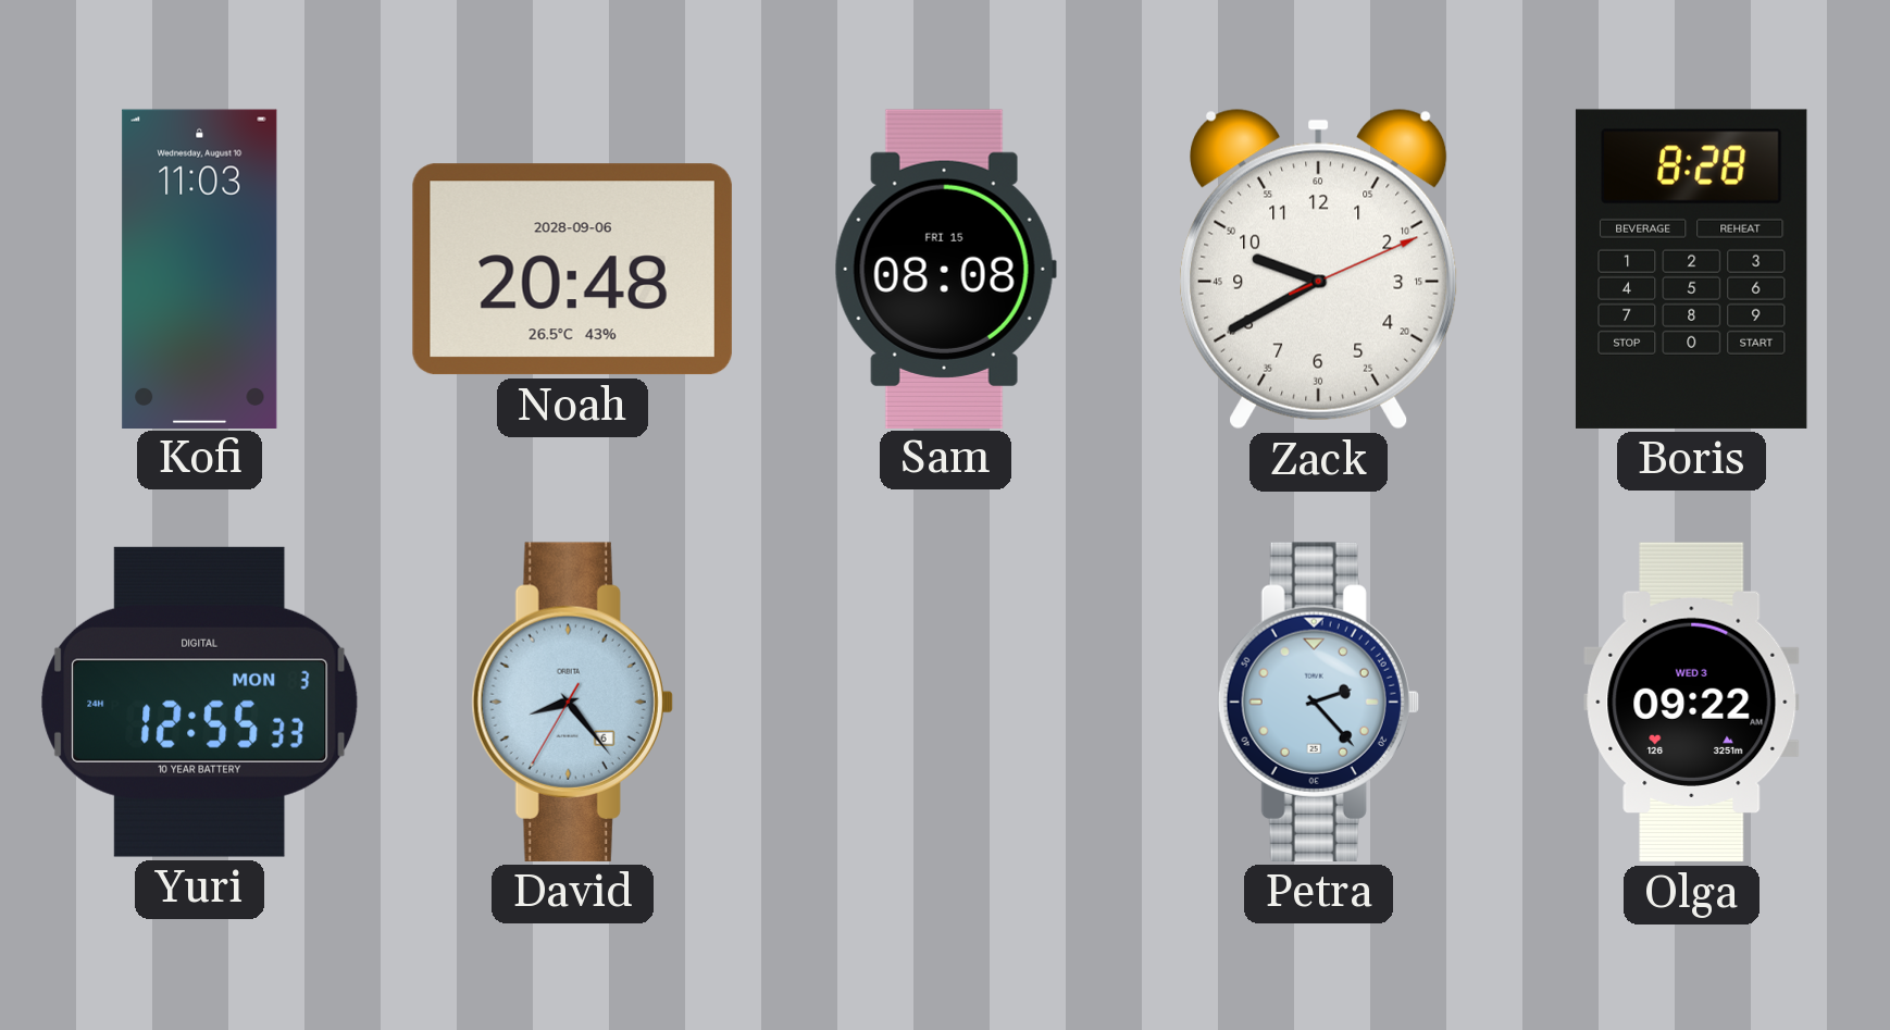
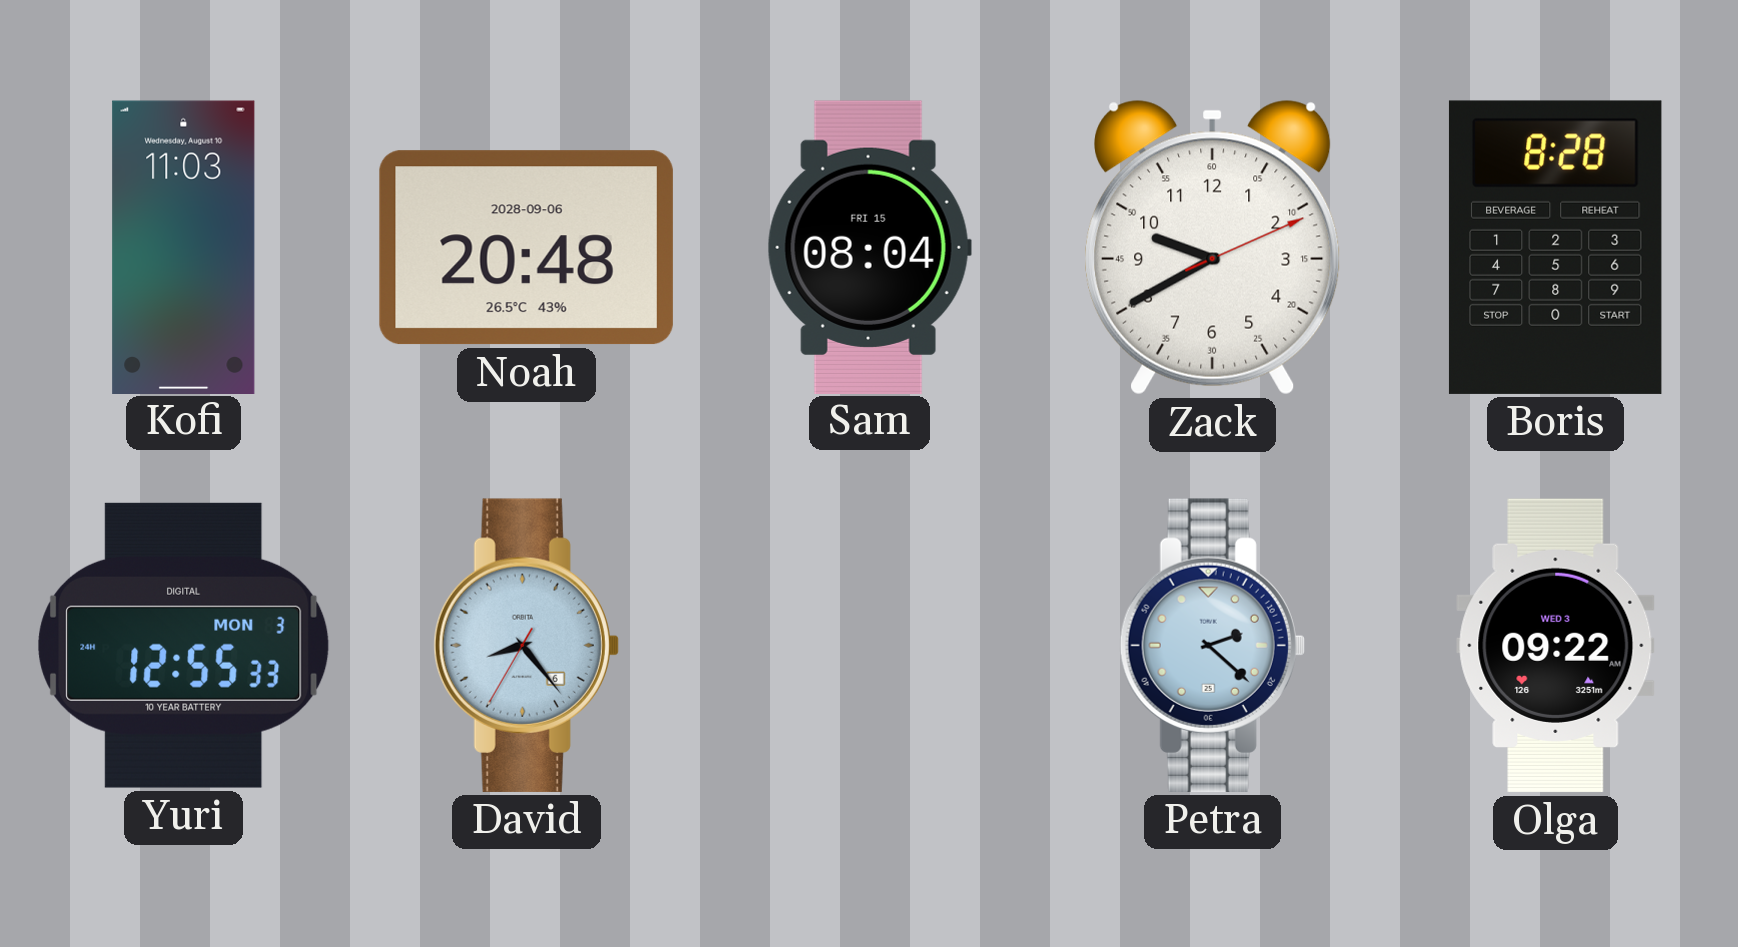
Sam: 08:08 -> 08:04 (869, 247)
Petra: 2:23 -> 2:22 (1212, 645)
